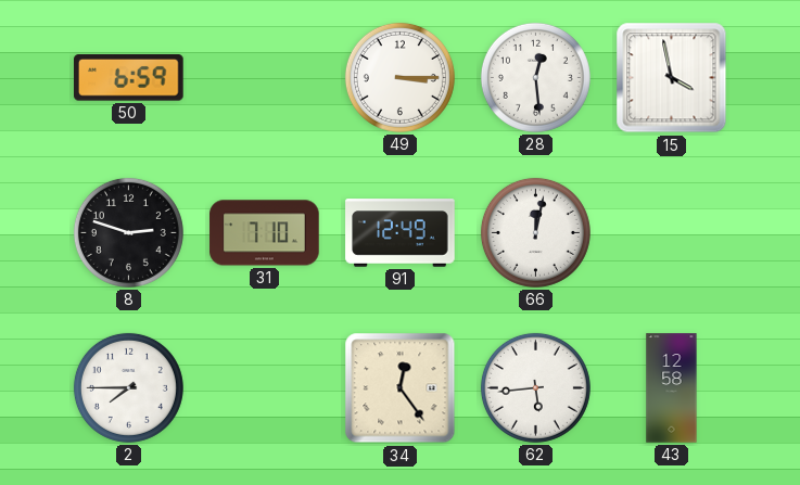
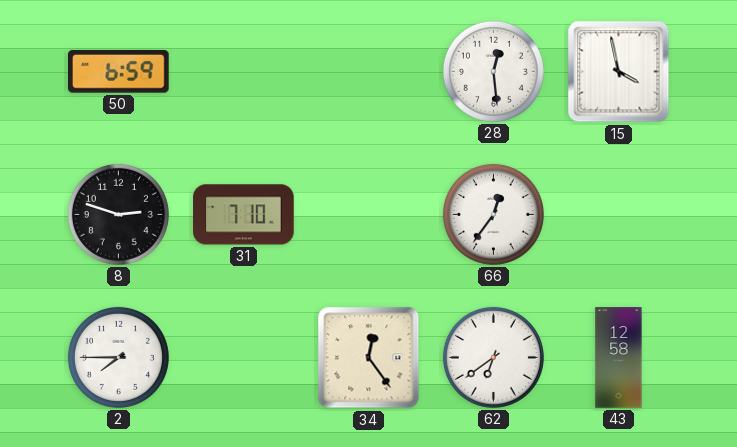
49: 3:15 -> none (399, 77)
91: 12:49 -> none (401, 233)
66: 12:02 -> 12:36 (493, 214)
62: 5:44 -> 6:39 (493, 357)
